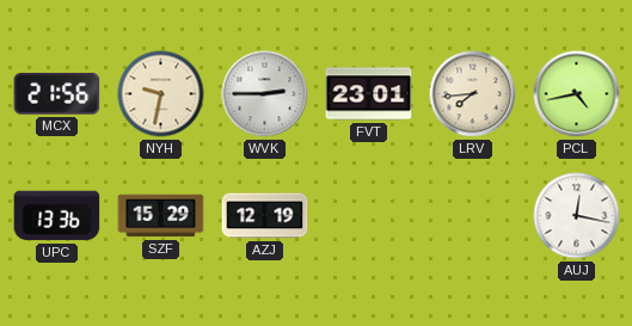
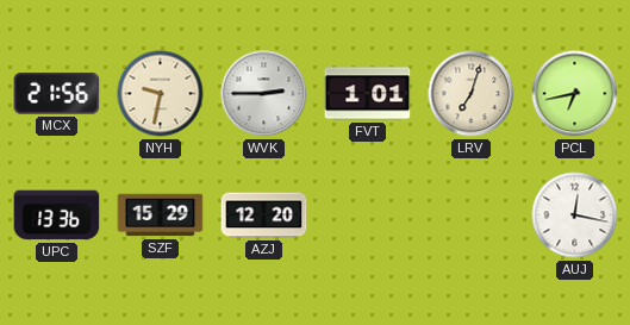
FVT: 23:01 -> 1:01 (368, 94)
LRV: 7:44 -> 7:03 (472, 94)
PCL: 4:43 -> 6:43 (575, 94)
AZJ: 12:19 -> 12:20 (264, 215)
